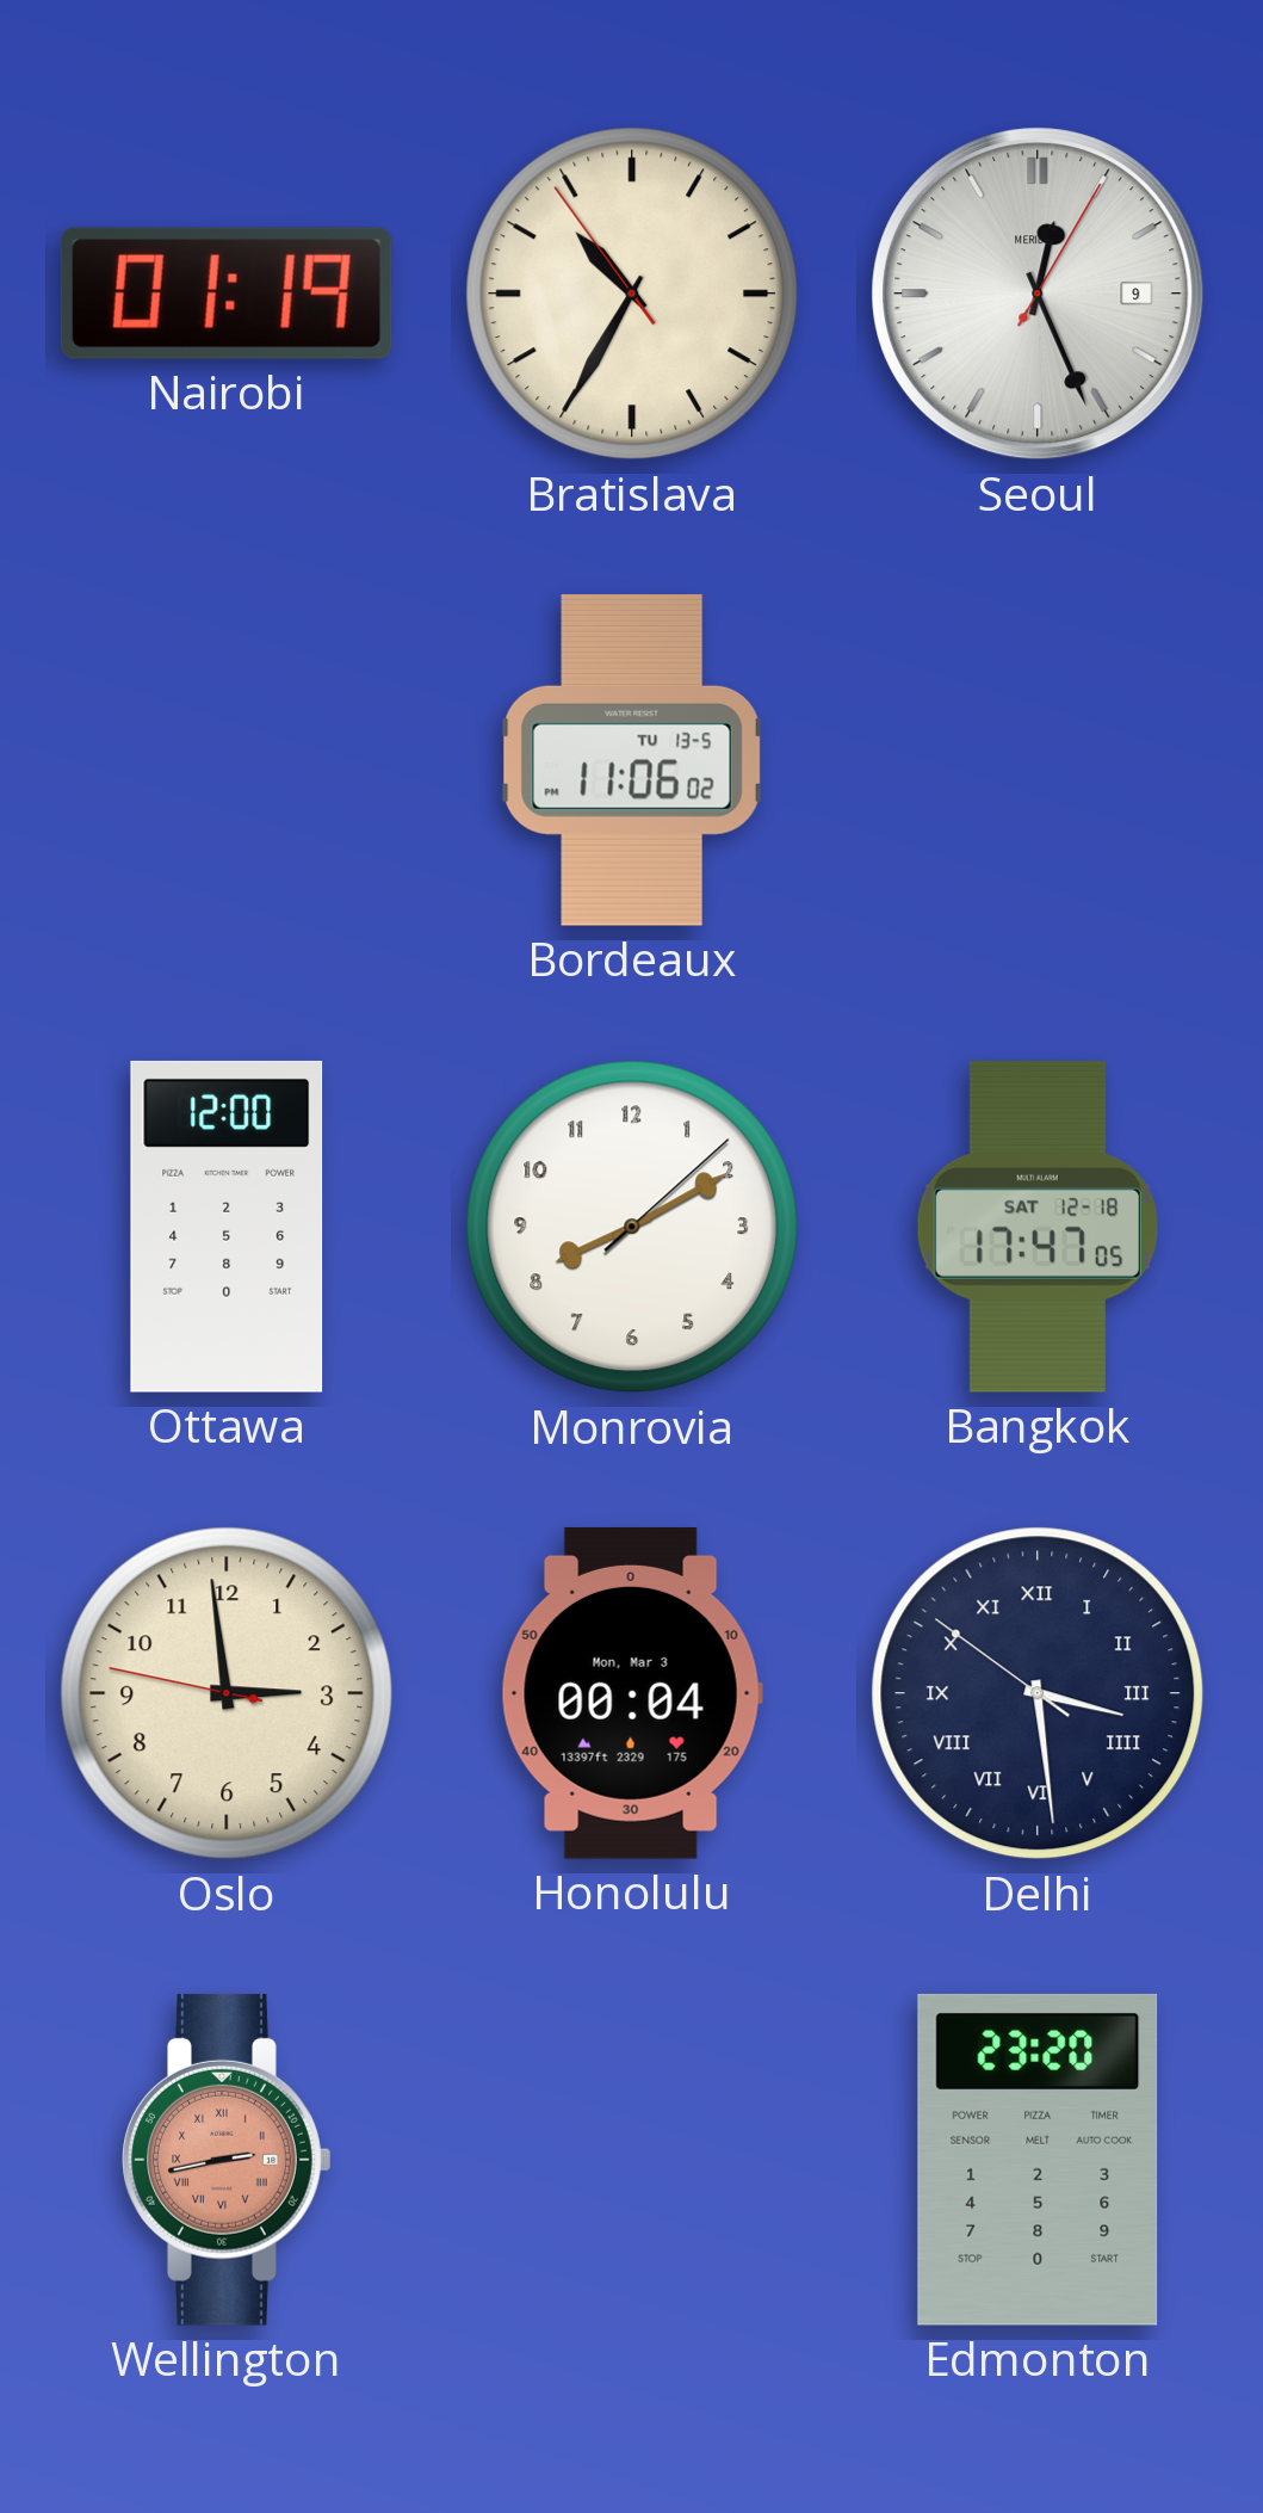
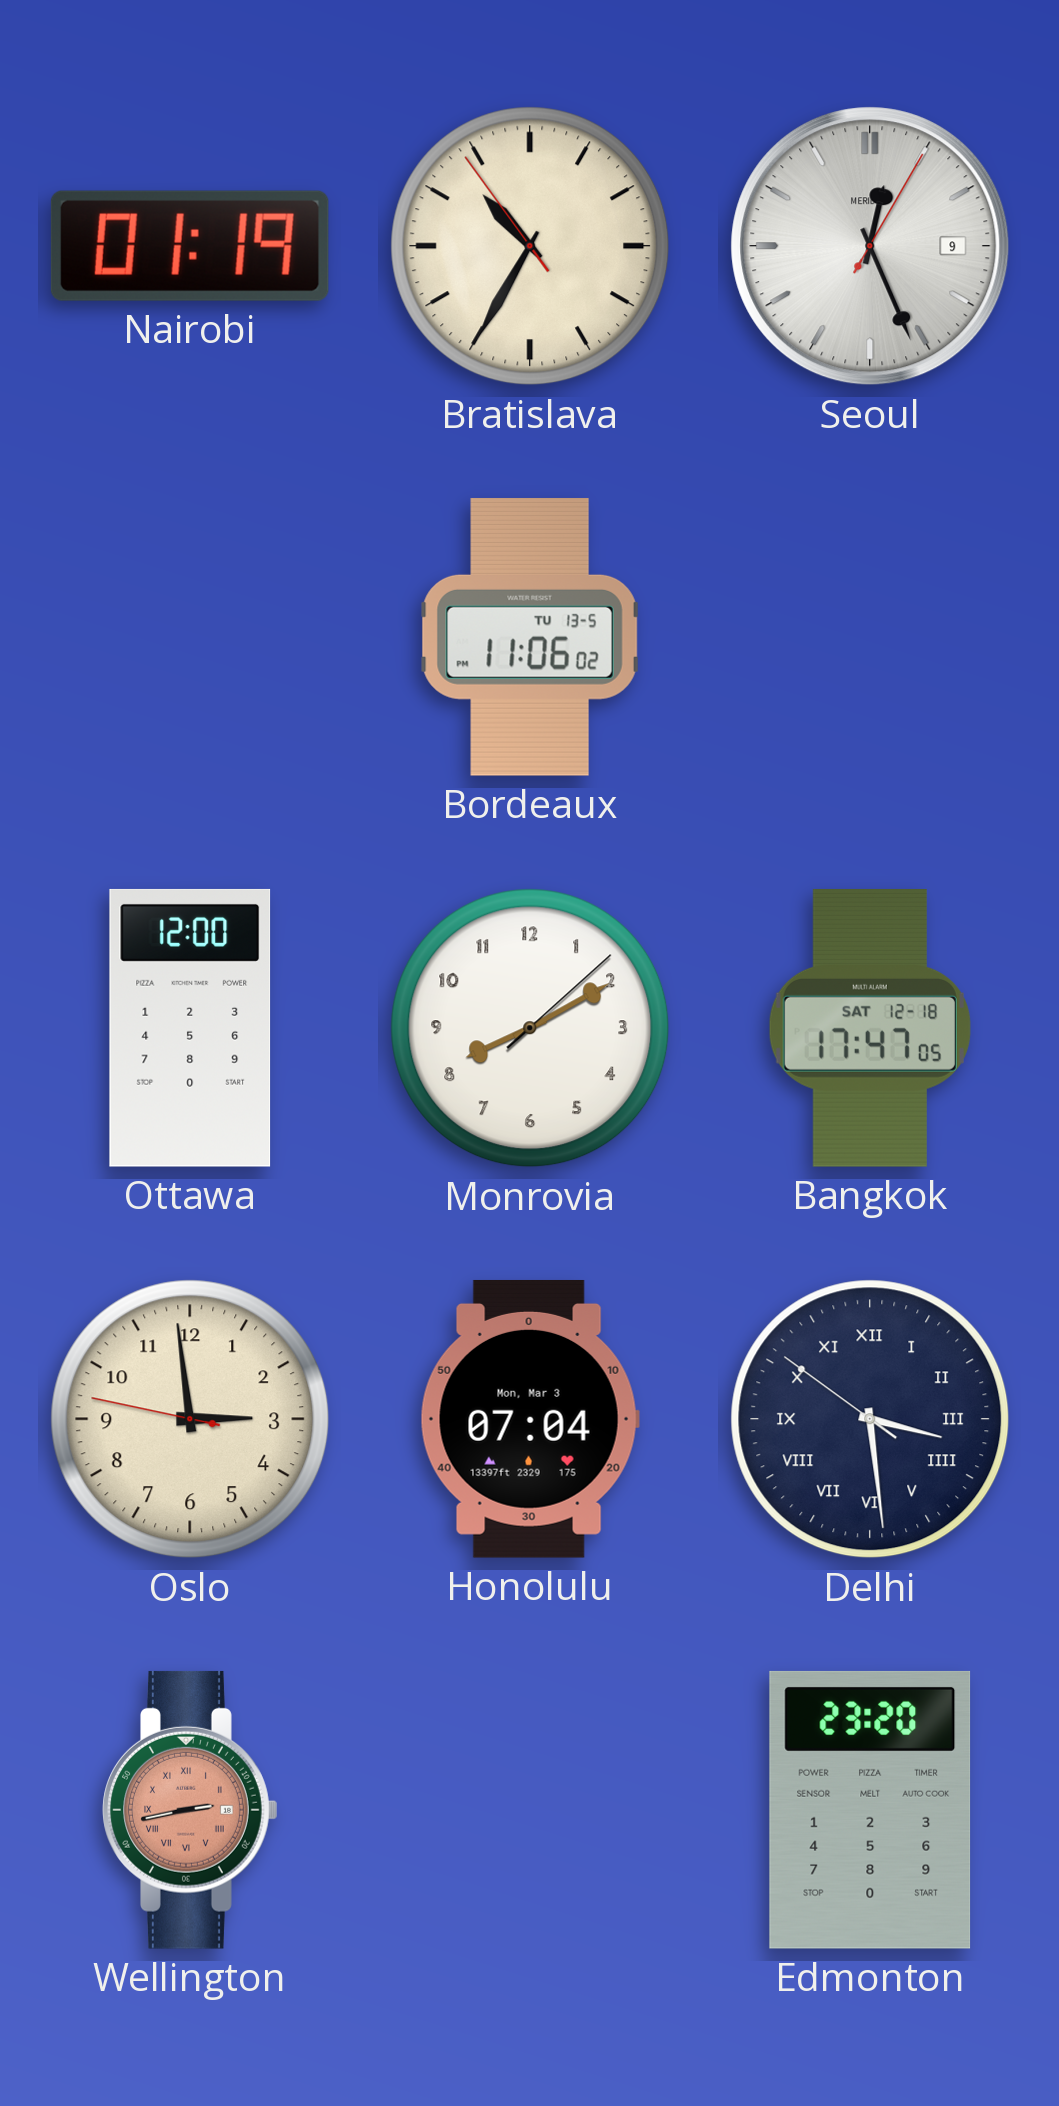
Honolulu: 00:04 -> 07:04 (530, 1419)
